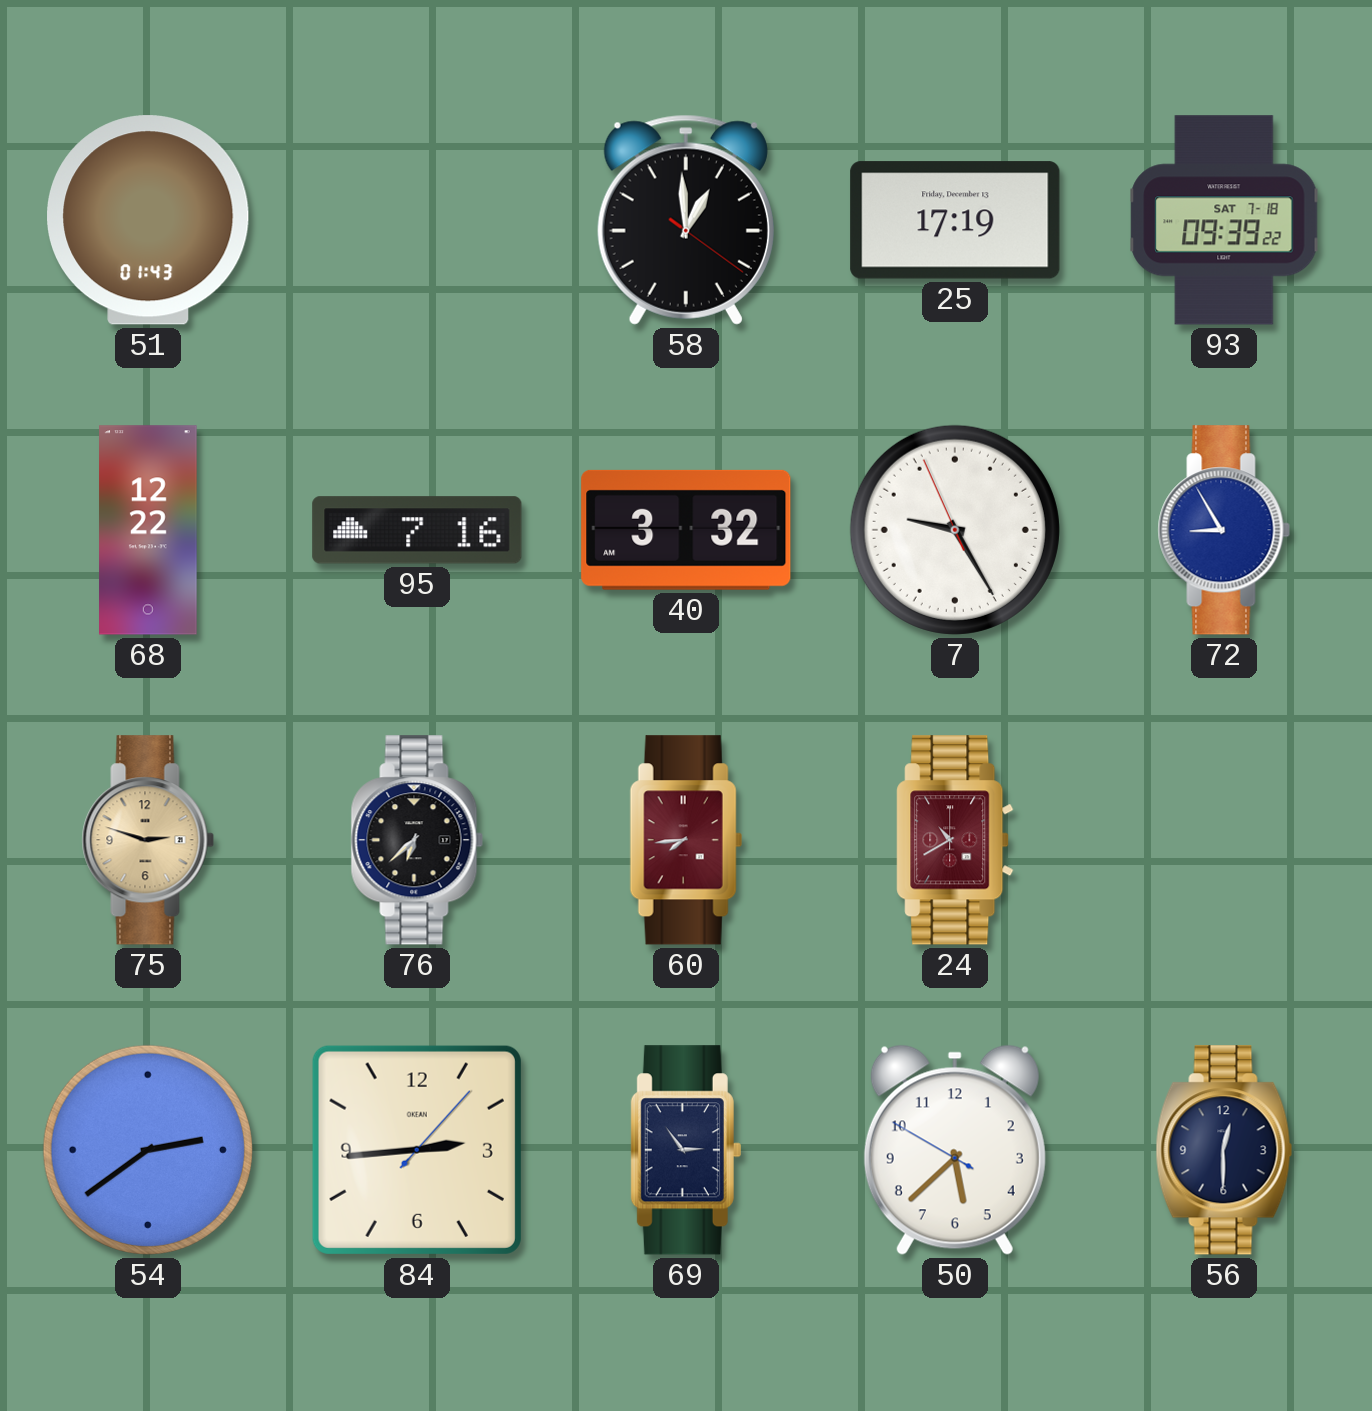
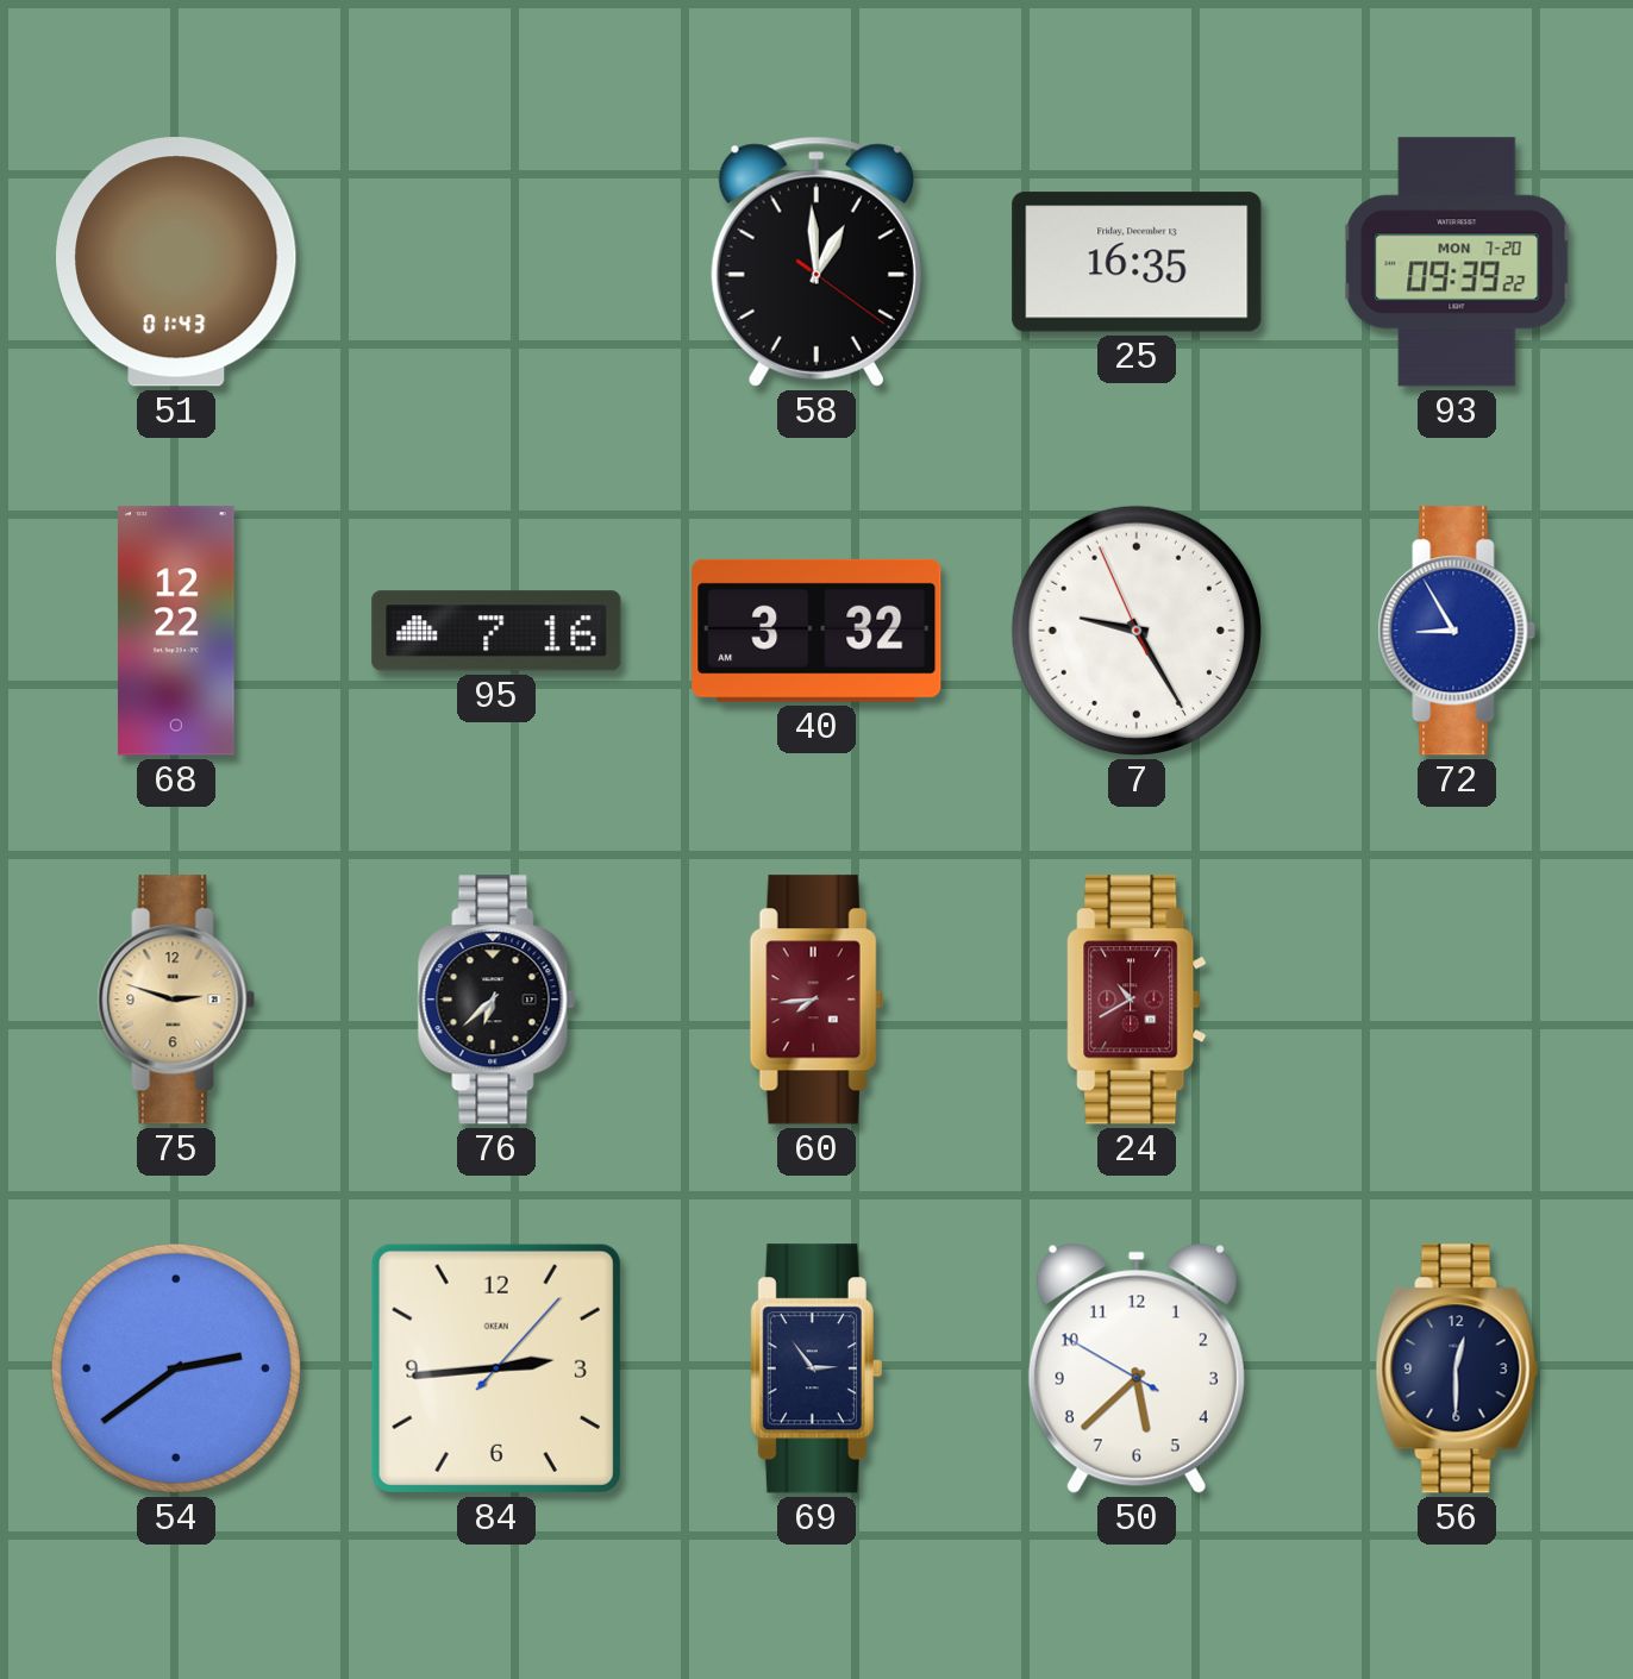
25: 17:19 -> 16:35 (1137, 262)
93 date: SAT 7-18 -> MON 7-20 (1457, 262)
